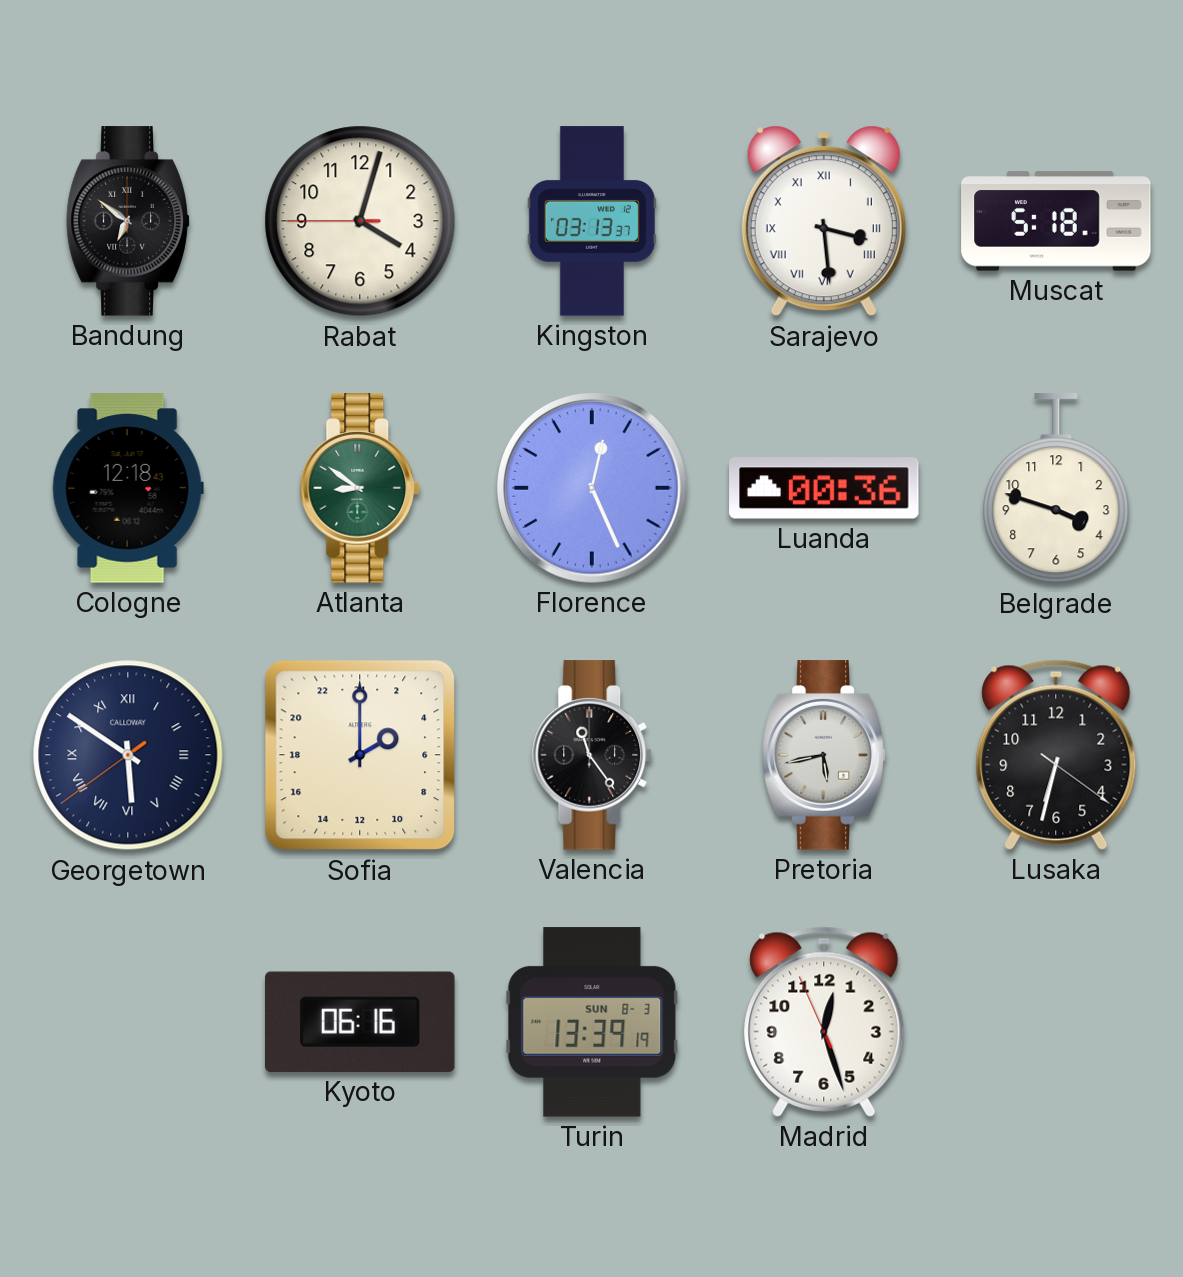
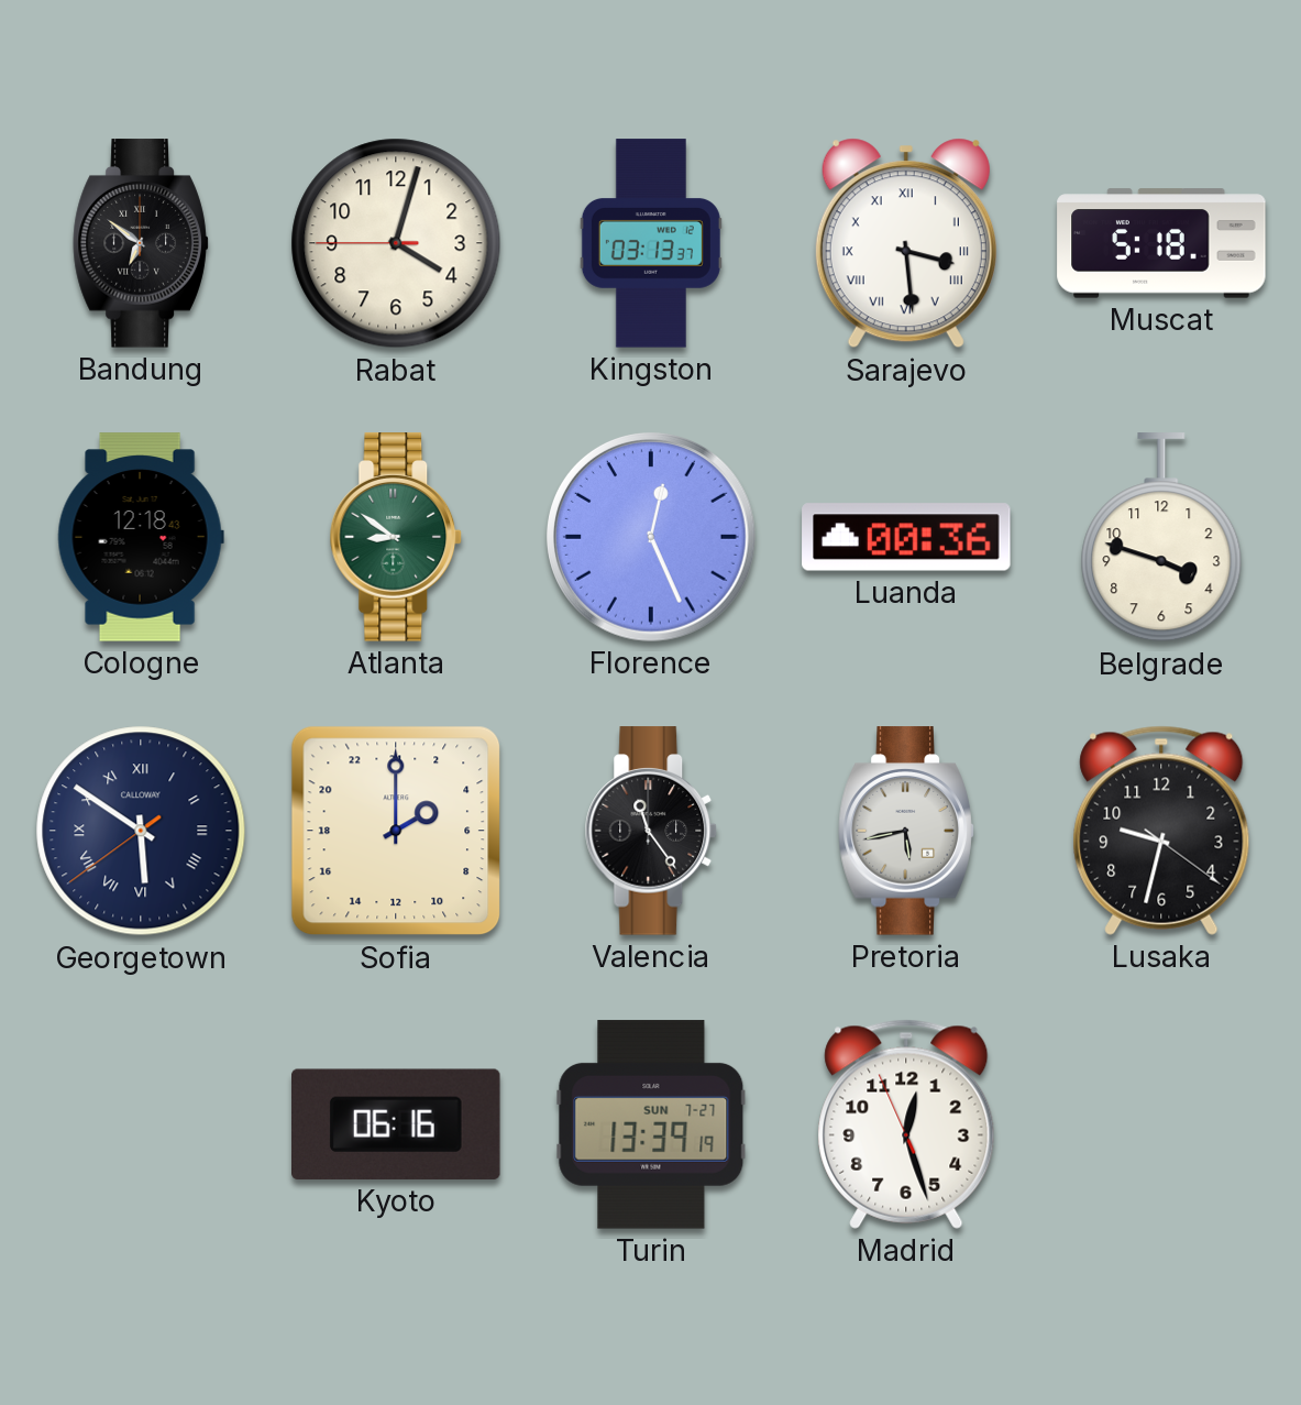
Lusaka: 6:32 -> 9:32 (1161, 831)
Turin date: SUN 8-3 -> SUN 7-27 (651, 1124)
